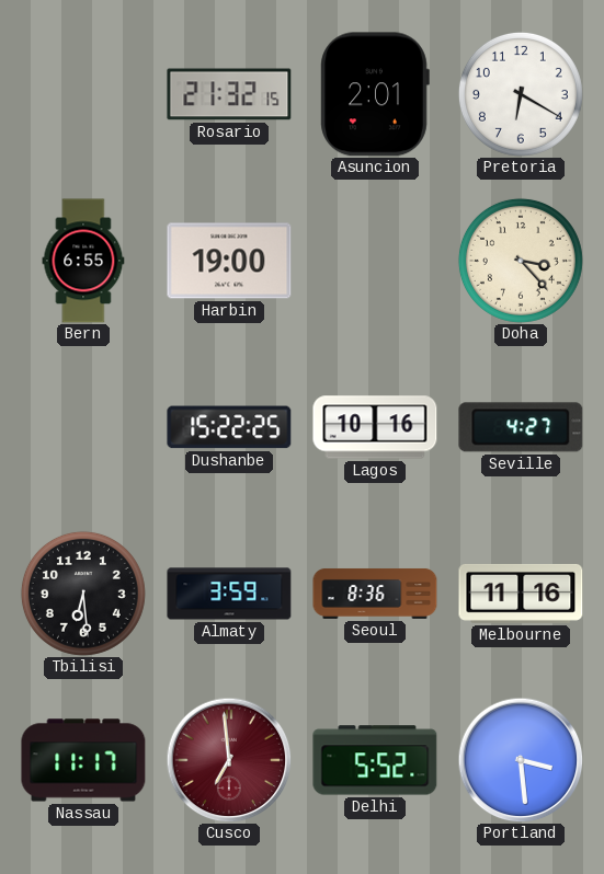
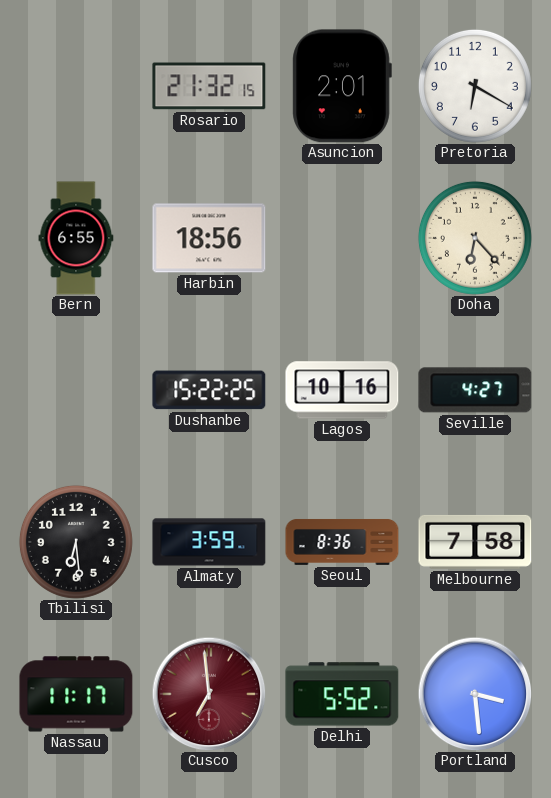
Harbin: 19:00 -> 18:56 (209, 238)
Doha: 3:23 -> 6:23 (475, 238)
Melbourne: 11:16 -> 7:58 (475, 542)
